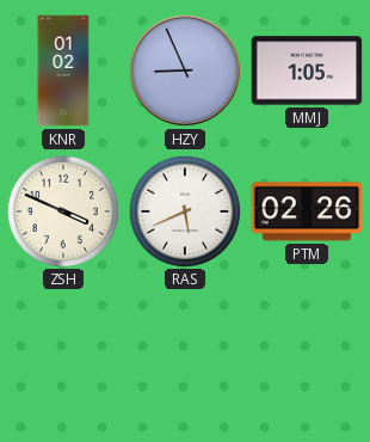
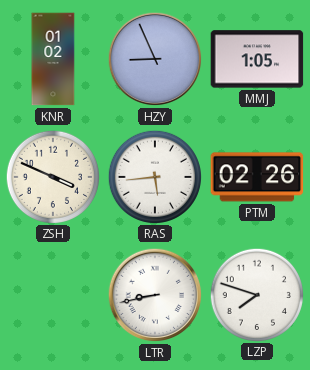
RAS: 5:41 -> 5:44 (154, 176)
LTR: none -> 8:43 (155, 295)
LZP: none -> 7:48 (256, 294)
